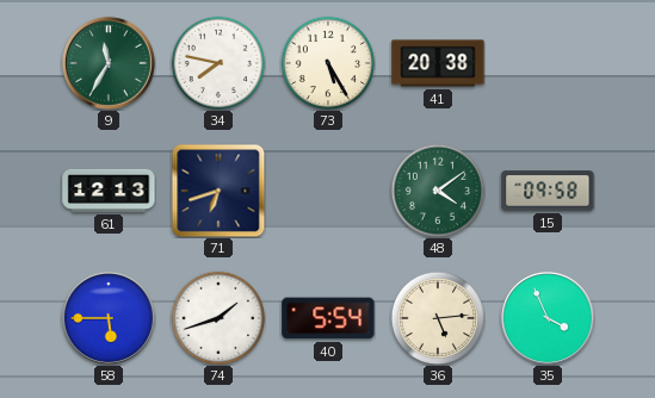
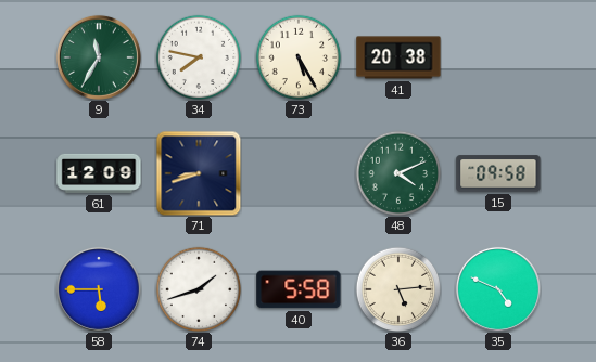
61: 12:13 -> 12:09 (99, 173)
71: 6:42 -> 8:42 (199, 173)
48: 4:09 -> 4:11 (398, 173)
40: 5:54 -> 5:58 (299, 289)
35: 3:56 -> 4:49 (498, 289)
